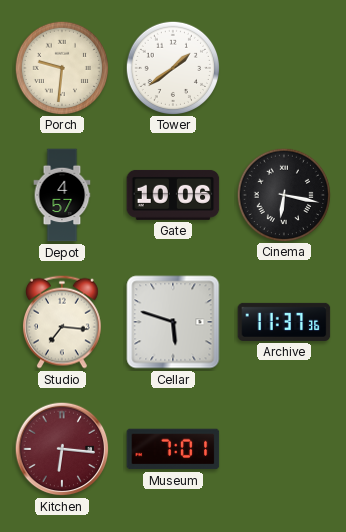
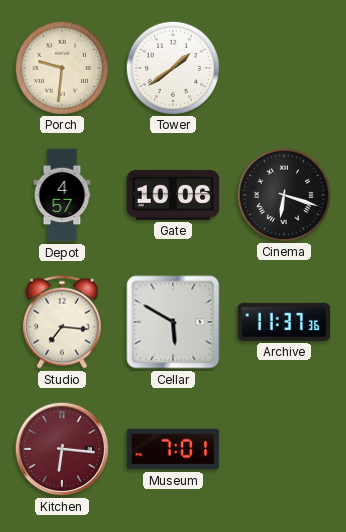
Cinema: 6:17 -> 6:18 (283, 194)
Cellar: 5:48 -> 5:50 (173, 322)
